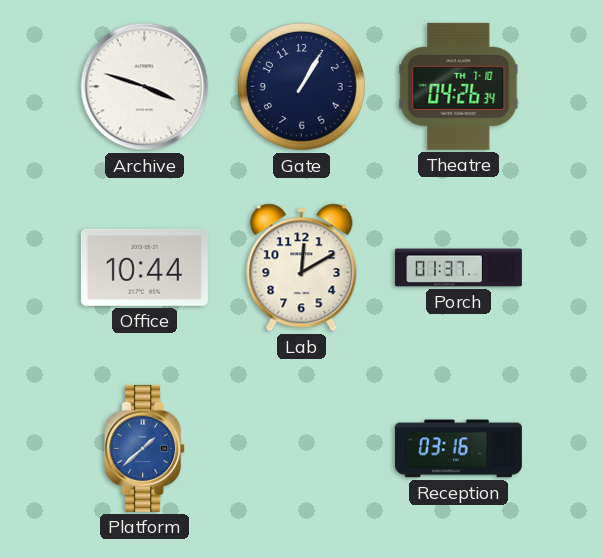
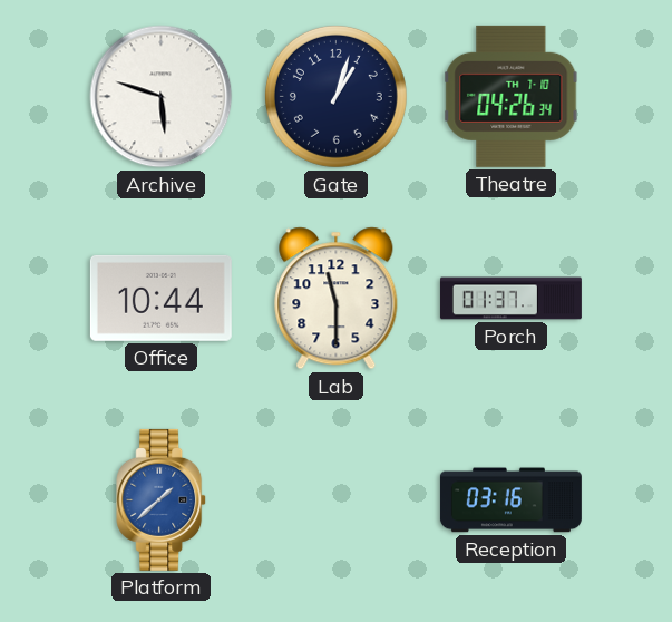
Archive: 3:48 -> 5:48 (162, 97)
Gate: 1:05 -> 1:03 (335, 96)
Lab: 12:10 -> 11:30 (337, 299)
